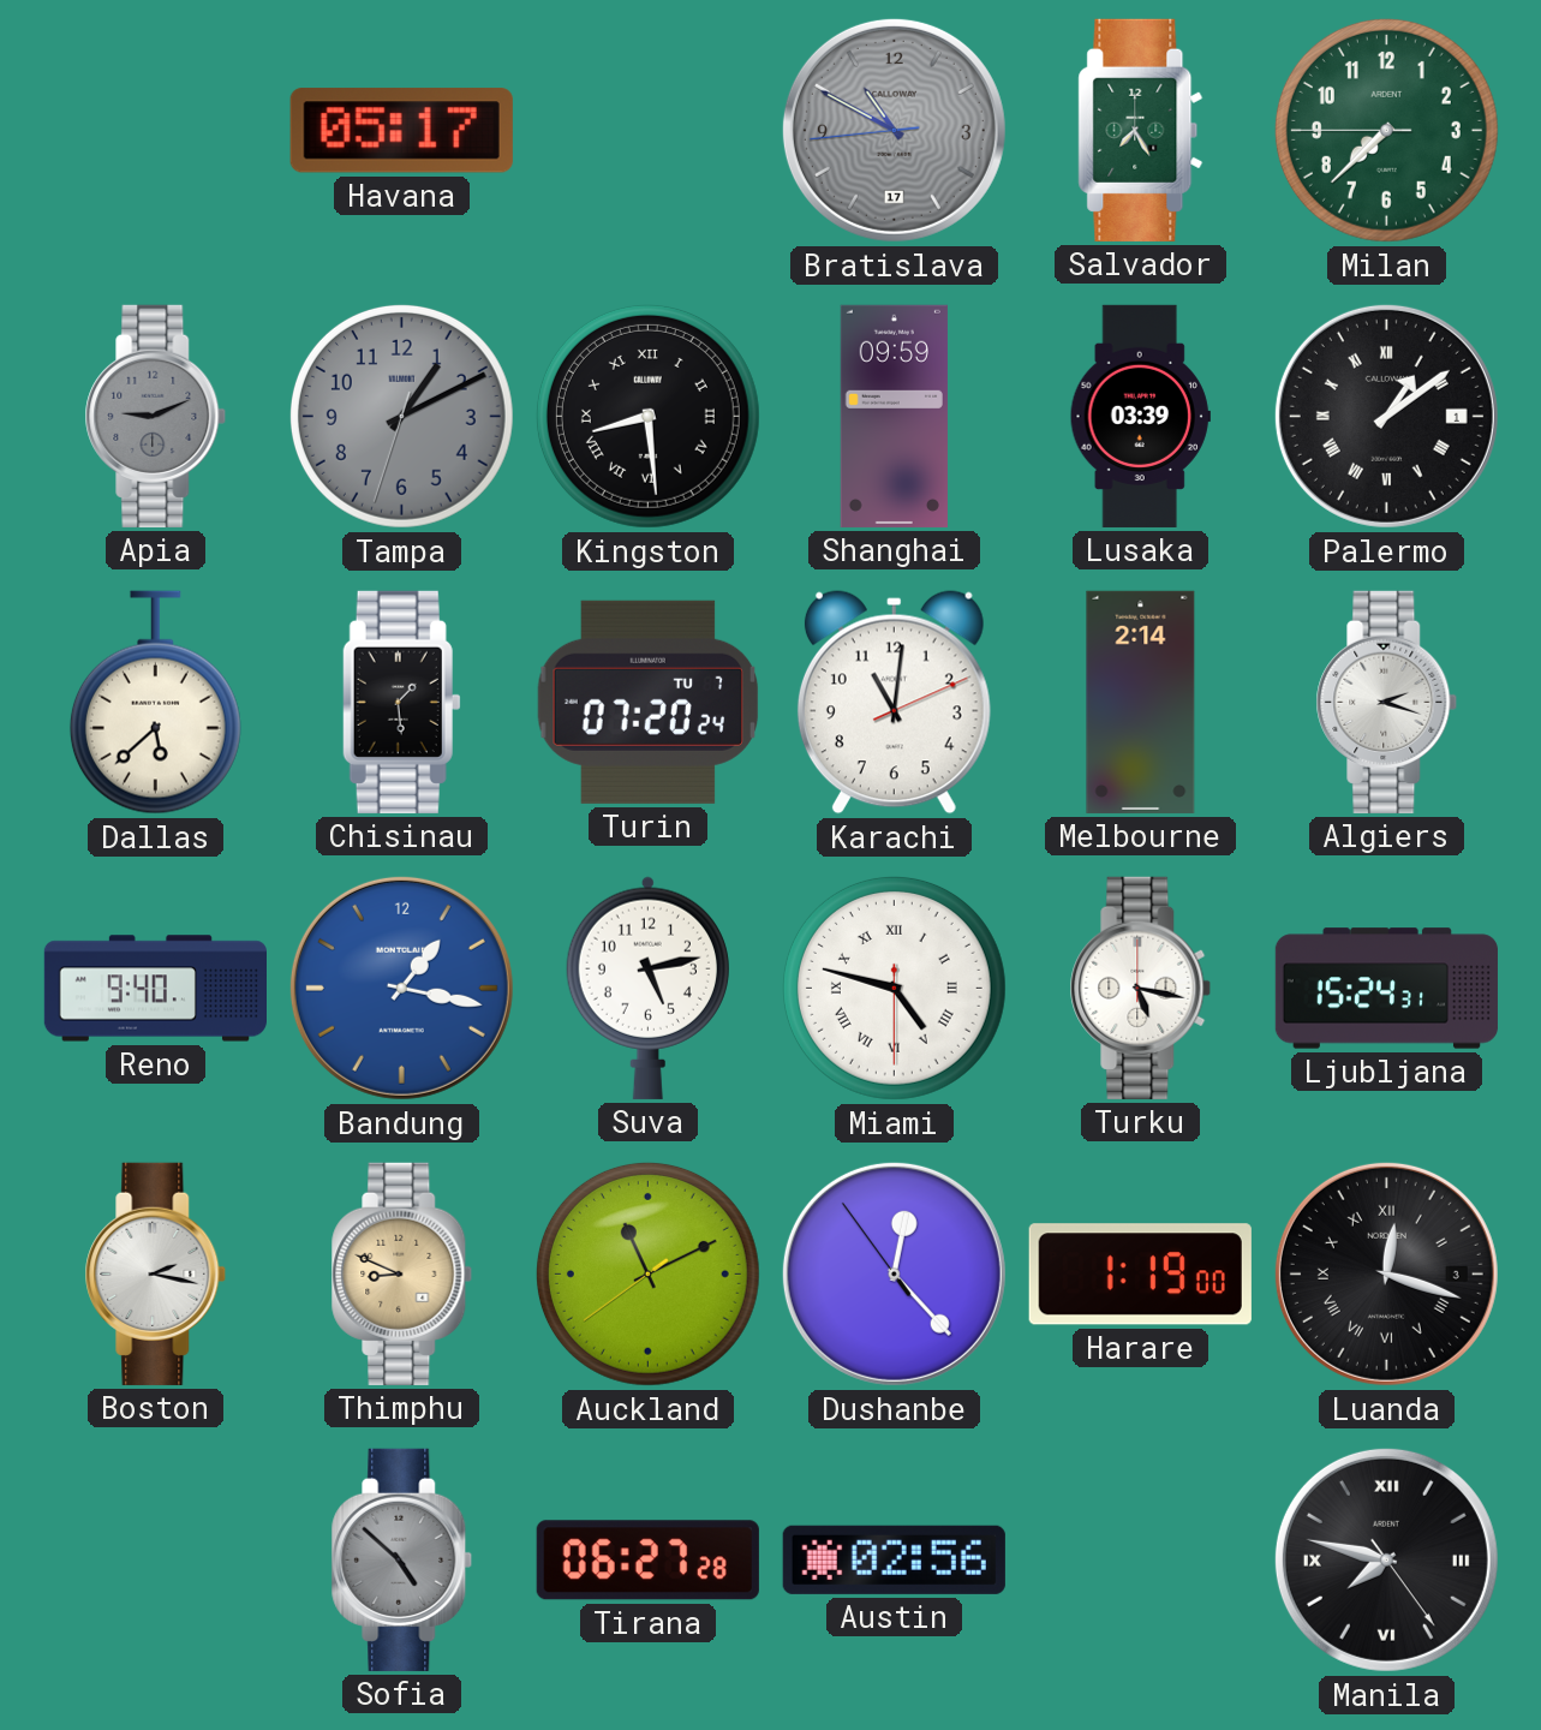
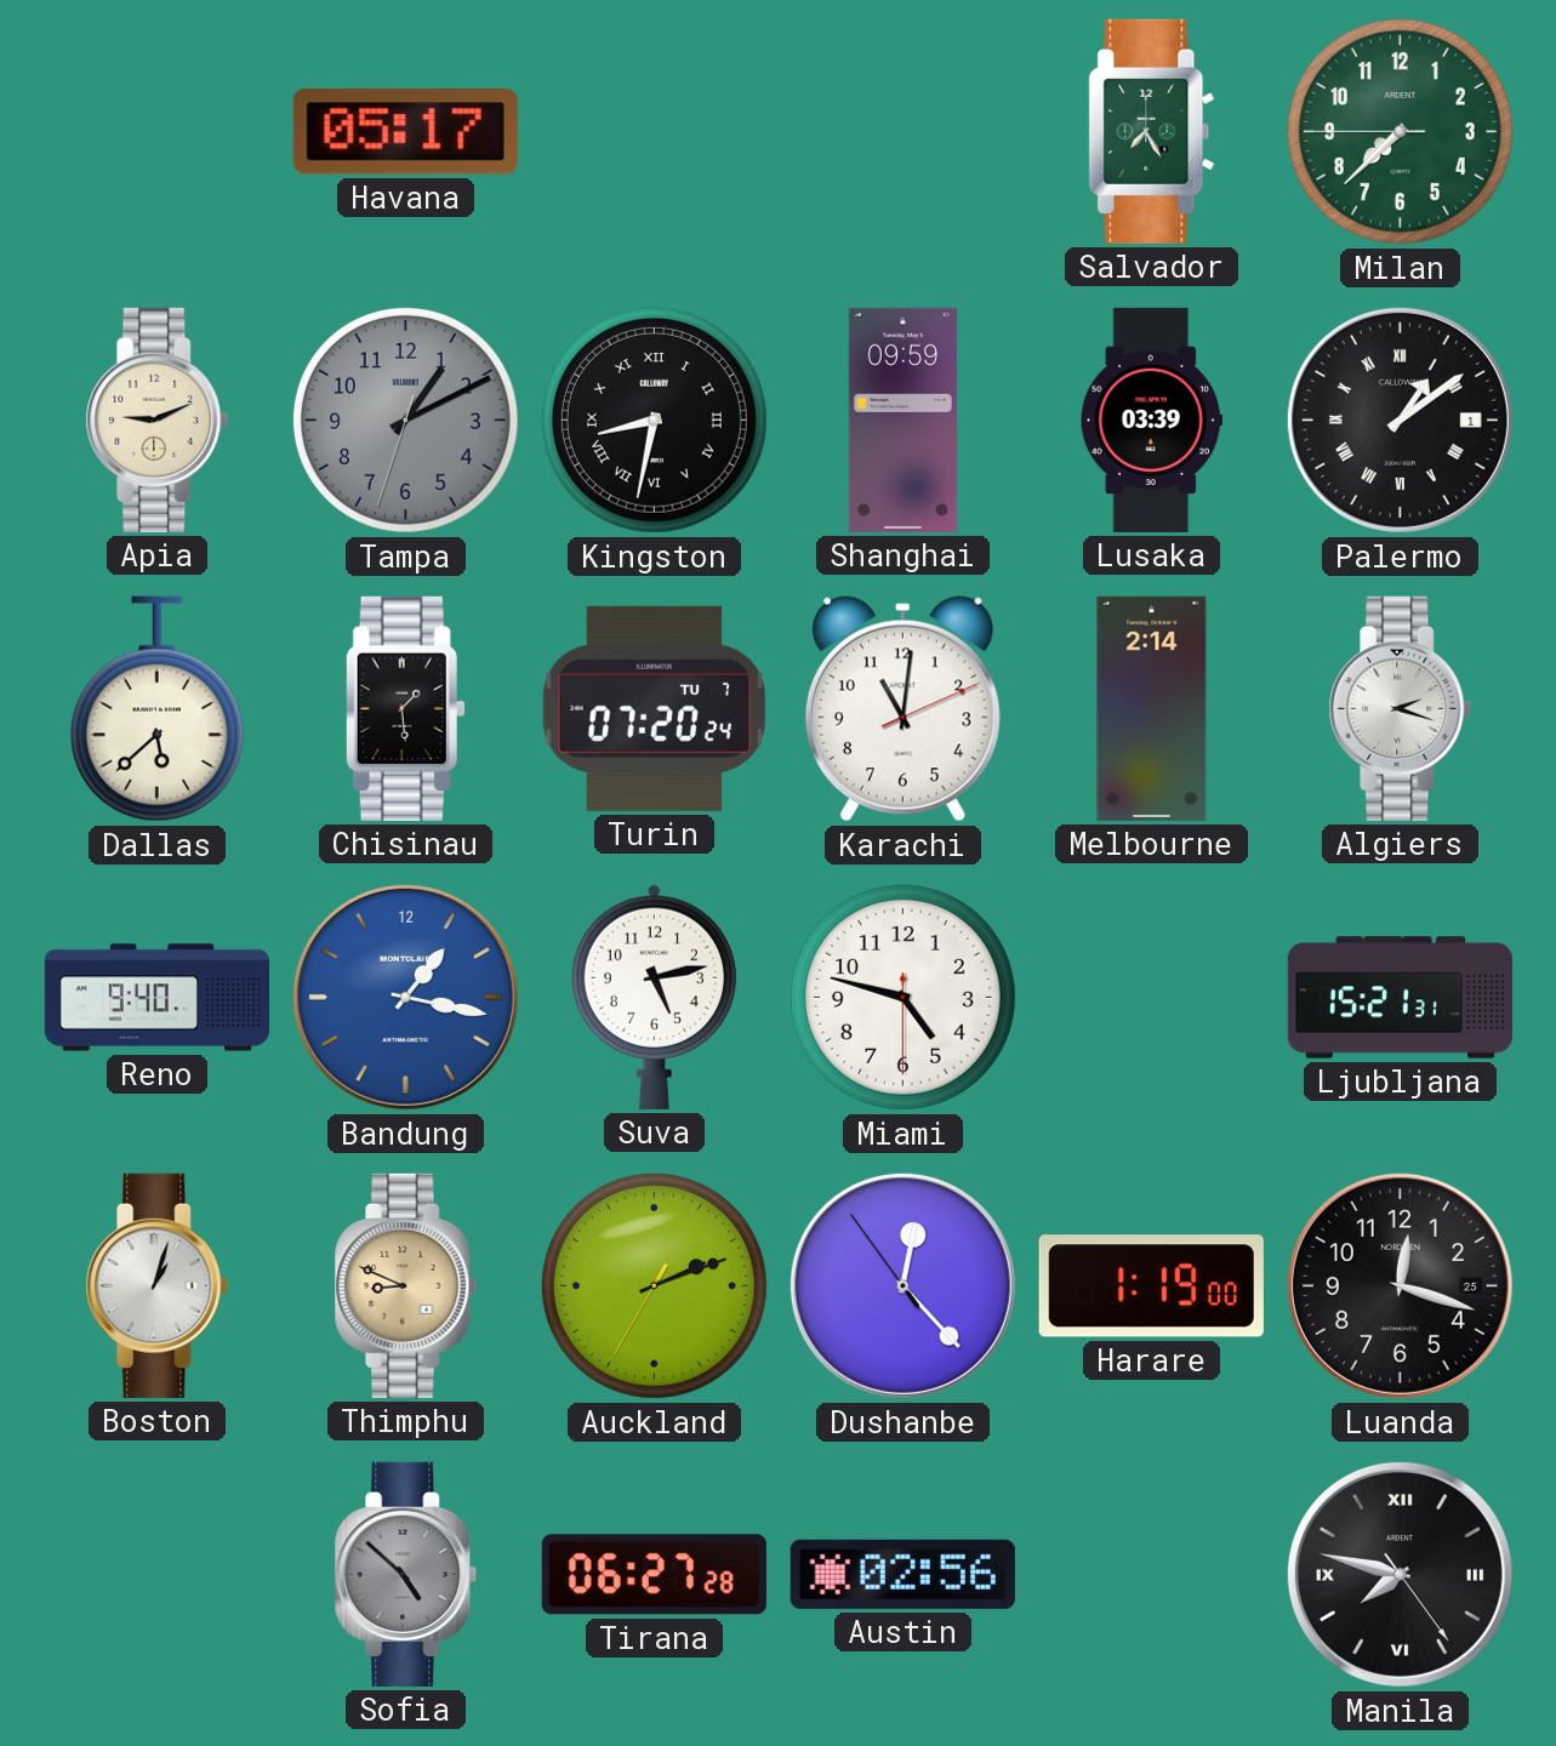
Bratislava: 10:49 -> none (894, 130)
Apia dial: grey -> cream (158, 420)
Kingston: 8:29 -> 8:32 (654, 420)
Miami numerals: Roman -> Arabic (902, 997)
Turku: 5:17 -> none (1141, 988)
Ljubljana: 15:24 -> 15:21 (1400, 998)
Boston: 2:17 -> 1:03 (158, 1285)
Auckland: 11:10 -> 2:11 (654, 1285)
Luanda date: 3 -> 25 (1400, 1285)
Luanda numerals: Roman -> Arabic (1400, 1285)
